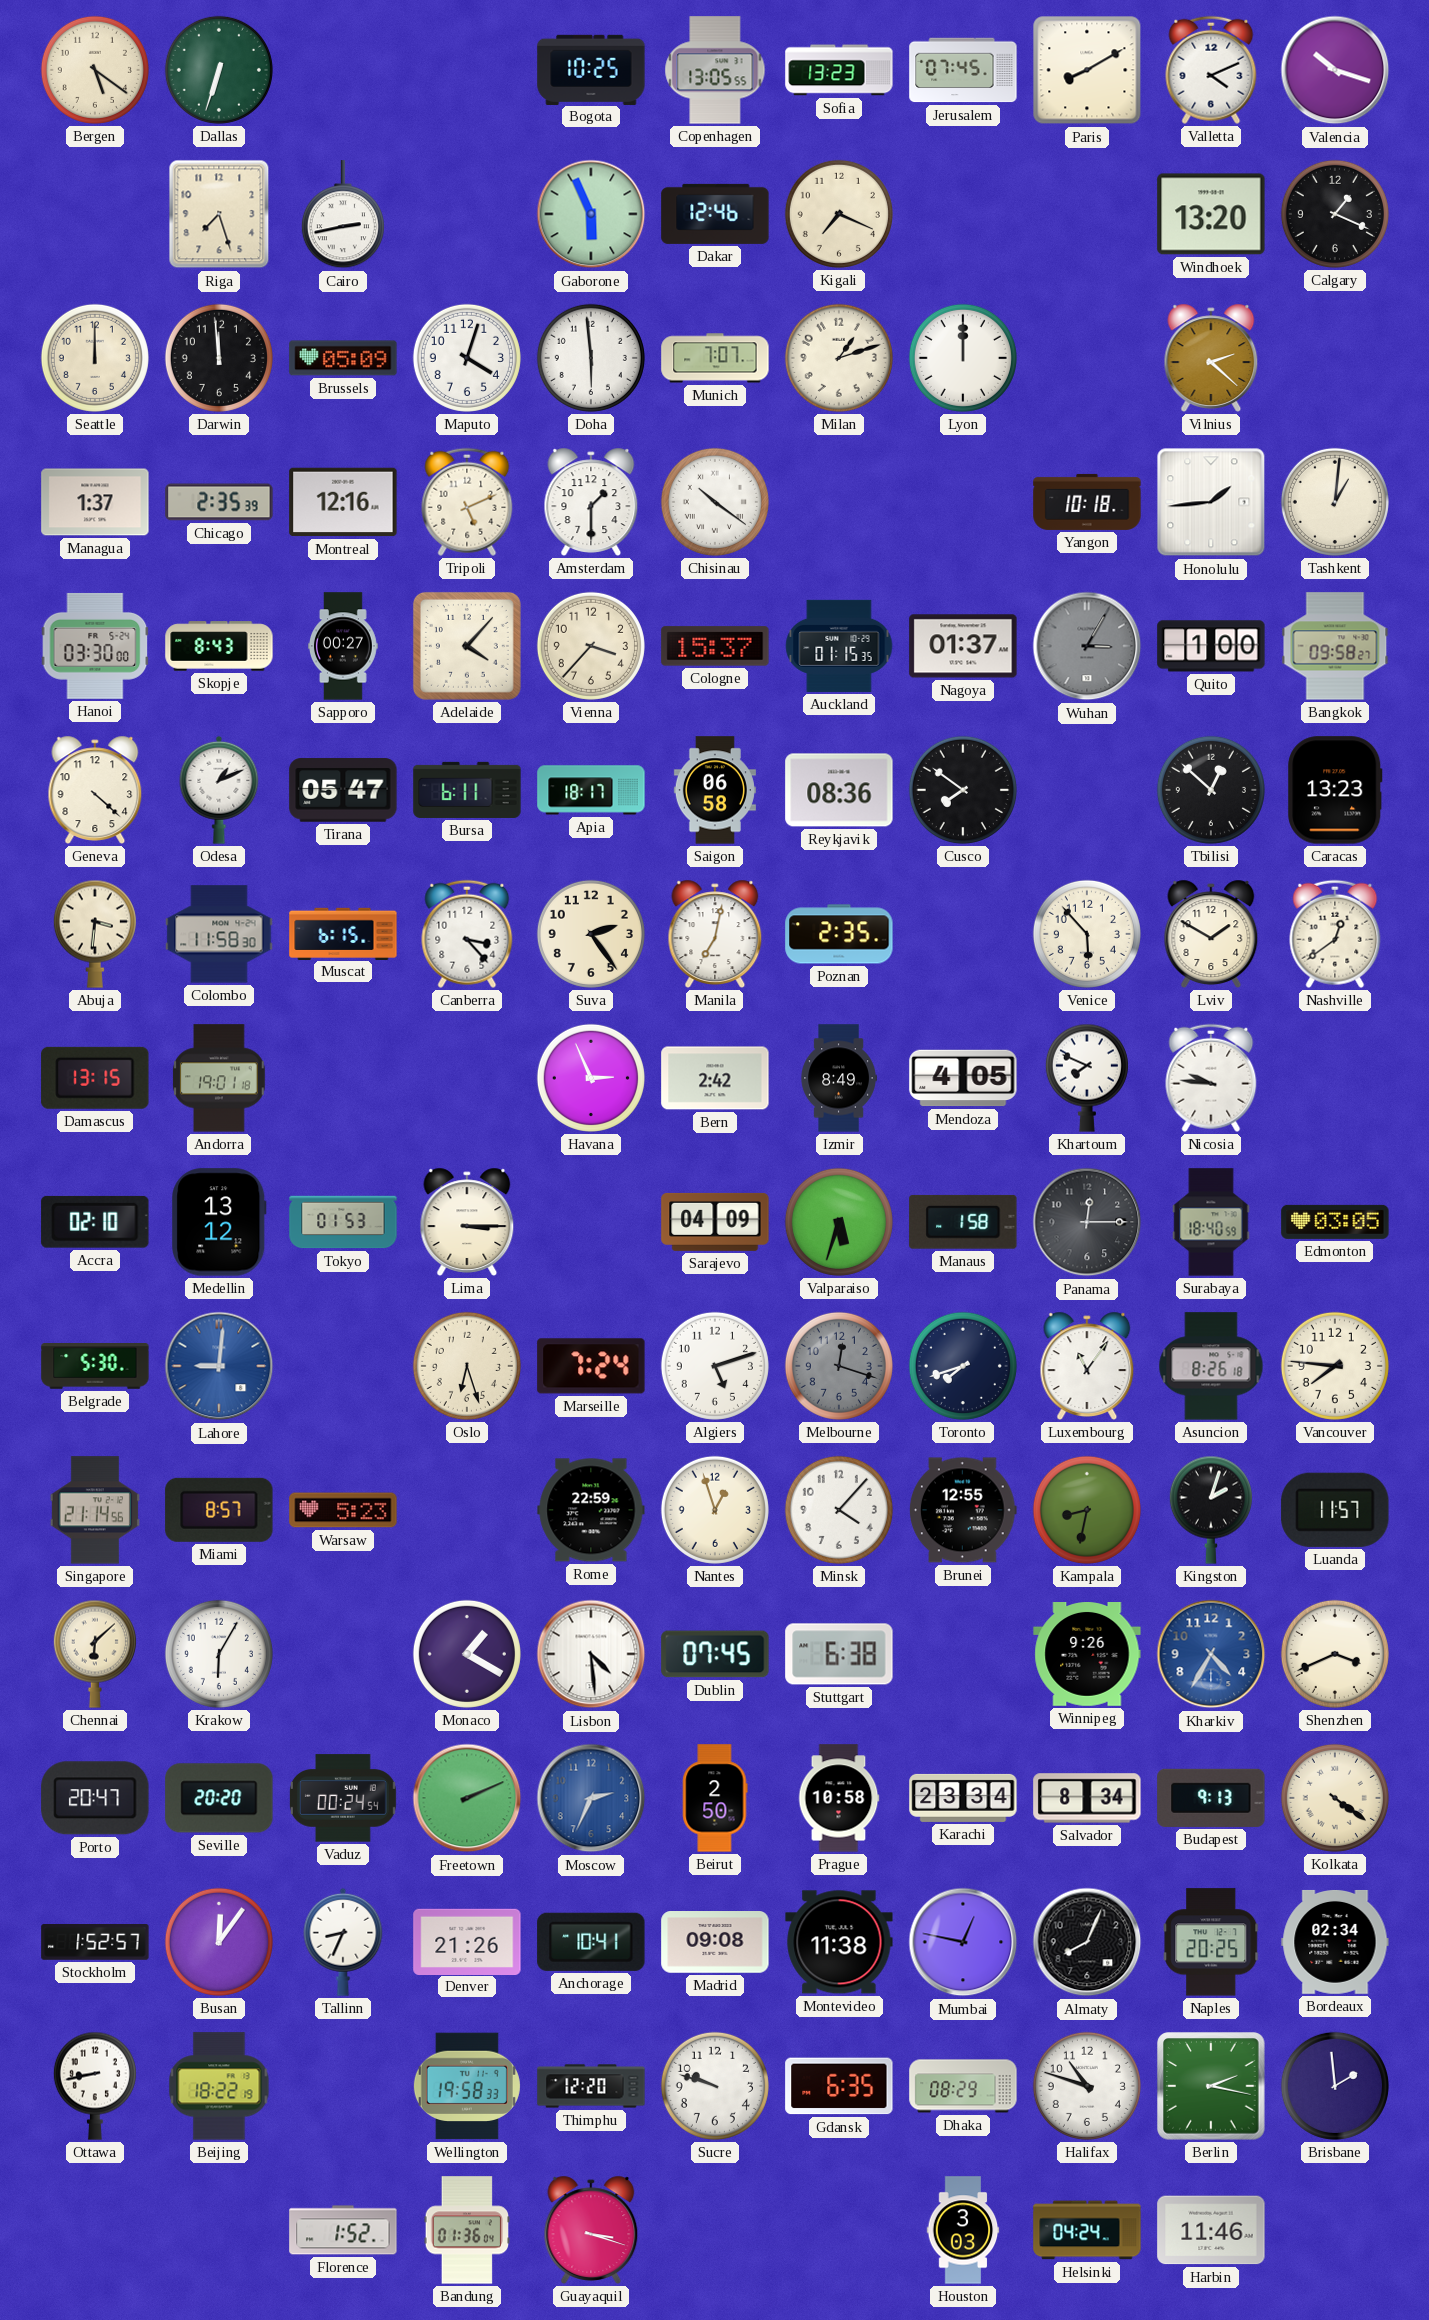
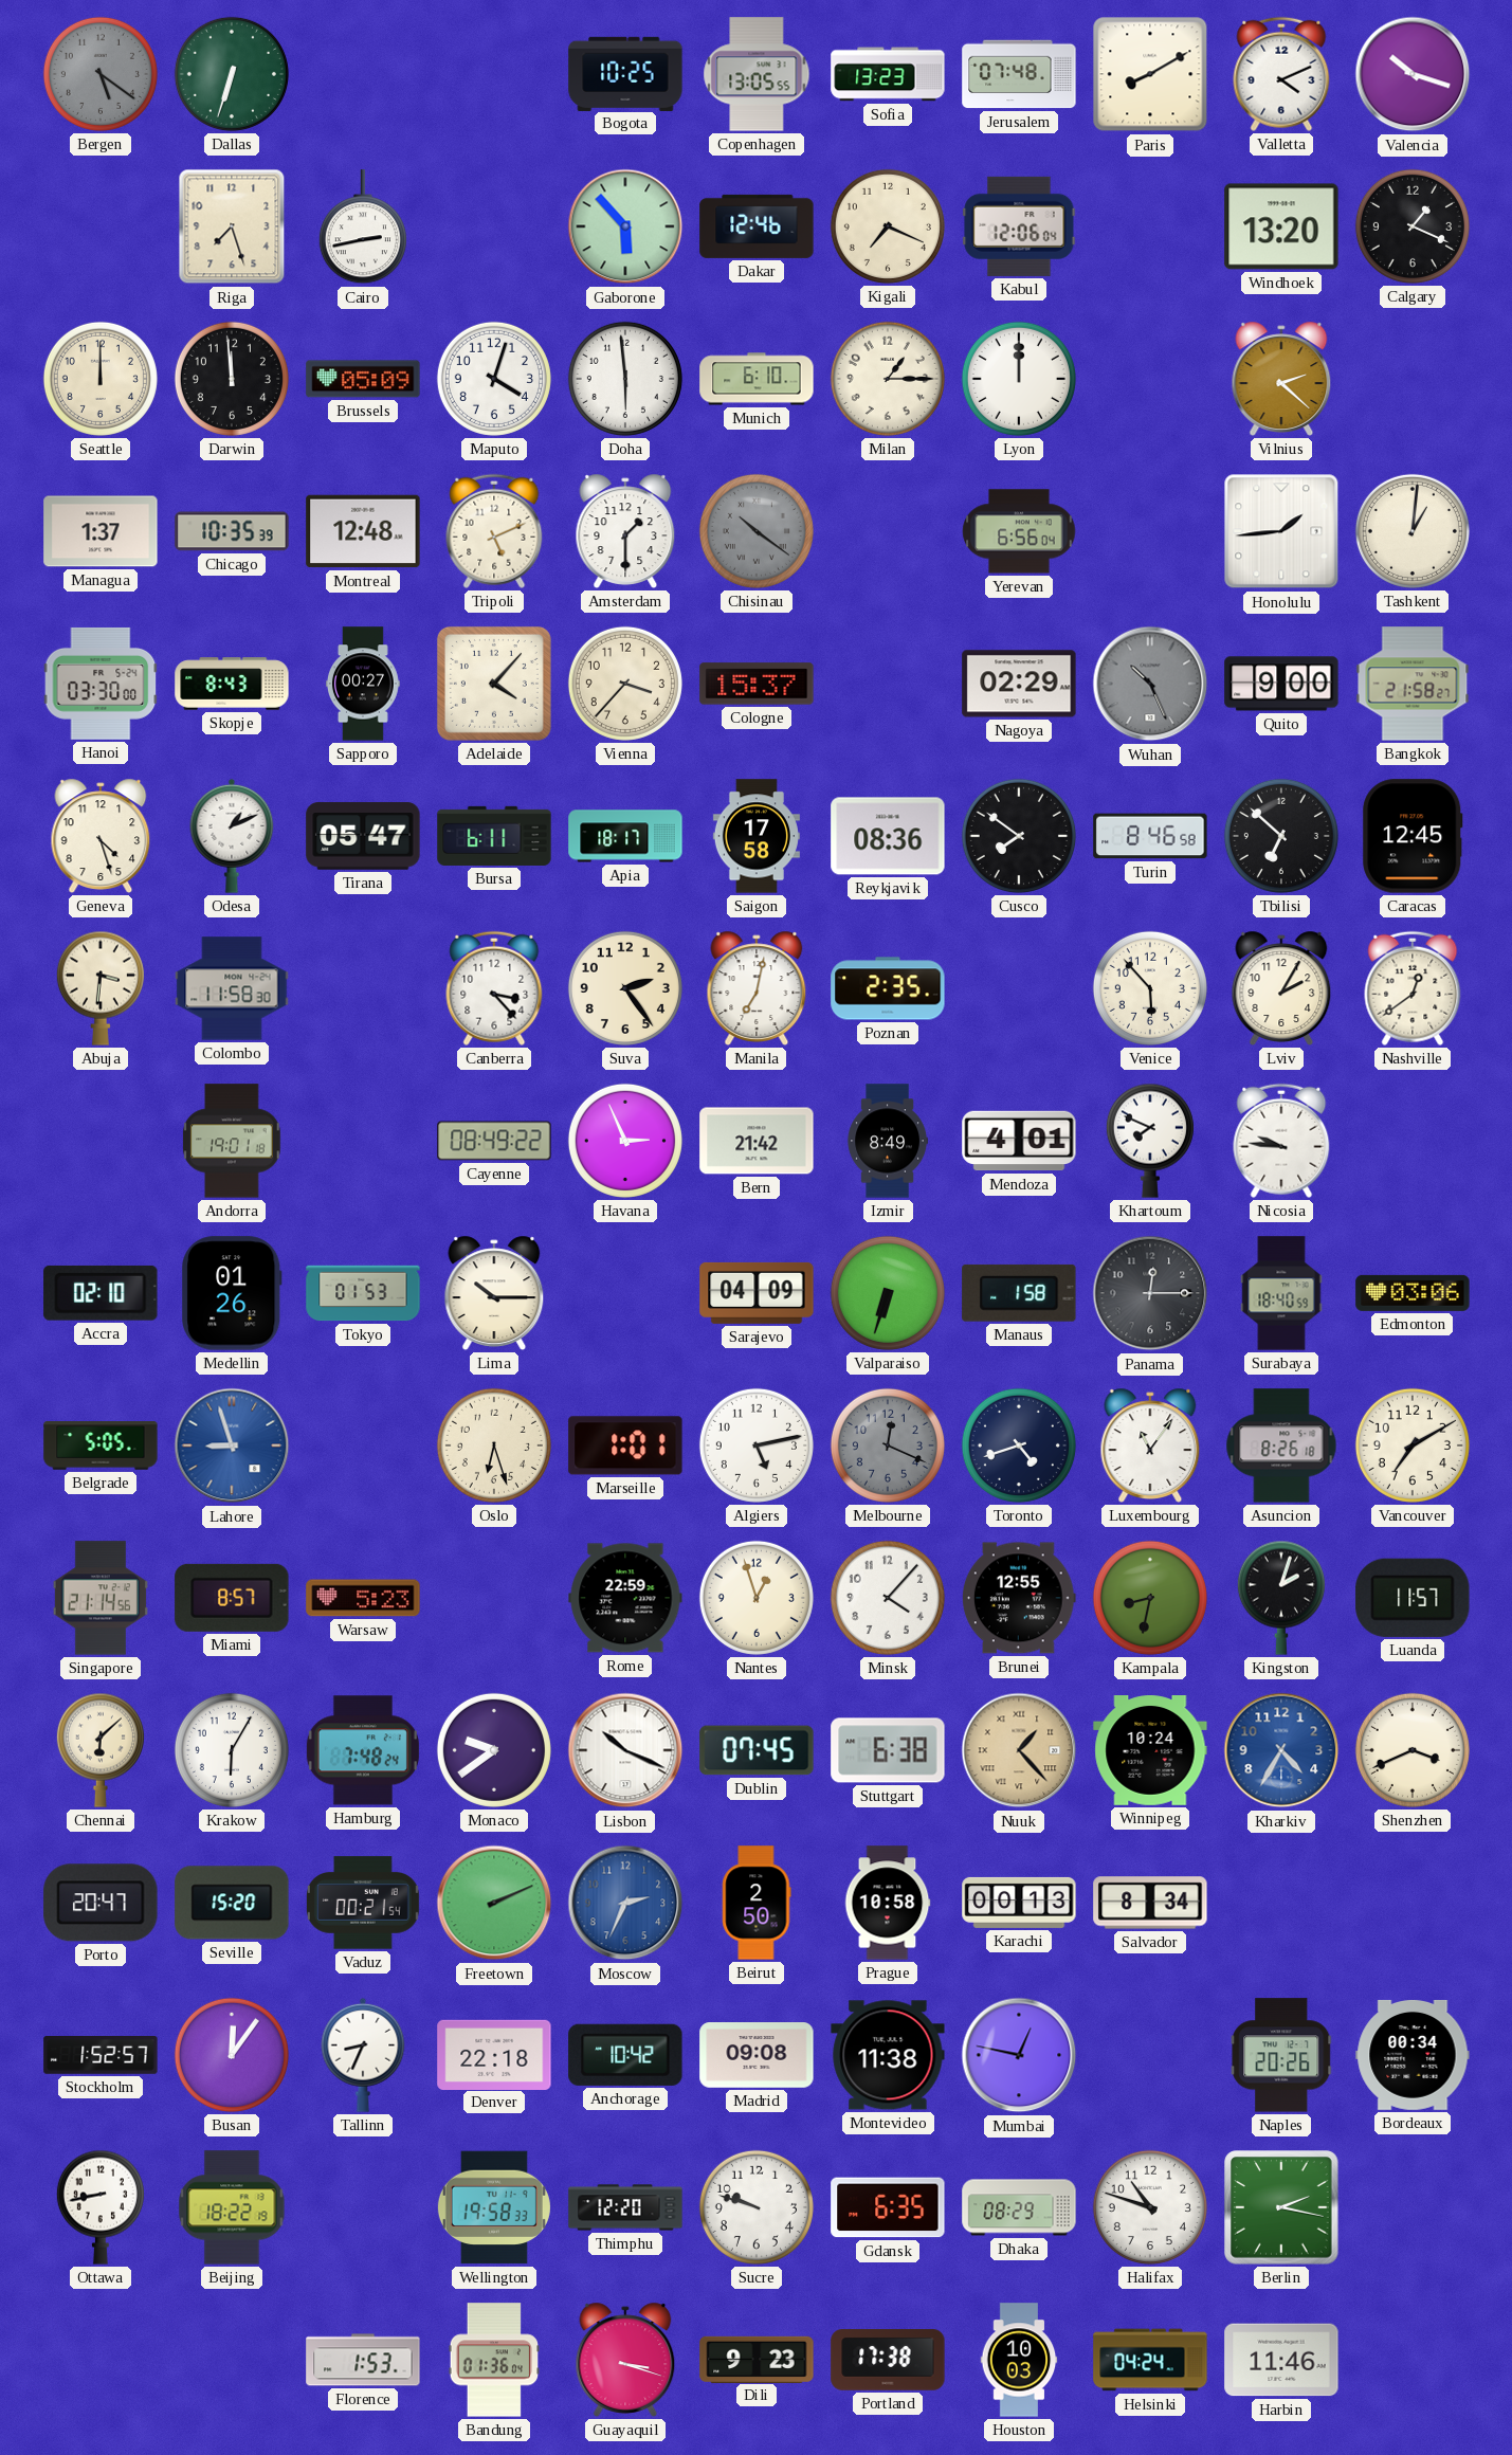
Bergen dial: cream -> grey (101, 74)
Jerusalem: 07:45 -> 07:48 (1019, 74)
Gaborone: 5:56 -> 5:53 (625, 226)
Kabul: none -> 12:06 (1019, 226)
Munich: 7:07 -> 6:10 (757, 379)
Milan: 1:12 -> 1:15 (888, 379)
Chicago: 2:35 -> 10:35 (232, 531)
Montreal: 12:16 -> 12:48 (363, 531)
Chisinau dial: white -> grey (757, 531)
Yerevan: none -> 6:56 (1019, 531)
Yangon: 10:18 -> none (1087, 502)
Auckland: 01:15 -> none (839, 646)
Nagoya: 01:37 -> 02:29 (1019, 684)
Wuhan: 3:05 -> 10:26 (1150, 684)
Quito: 1:00 -> 9:00 (1281, 684)
Bangkok: 09:58 -> 21:58 (1413, 684)
Geneva: 4:22 -> 4:27 (101, 836)
Saigon: 06:58 -> 17:58 (757, 836)
Turin: none -> 8:46 (1150, 836)
Tbilisi: 12:52 -> 6:52 (1281, 836)
Caracas: 13:23 -> 12:45 (1413, 836)
Muscat: 6:15 -> none (343, 933)
Lviv: 1:50 -> 2:05 (1281, 988)
Damascus: 13:15 -> none (95, 1078)
Cayenne: none -> 08:49 (494, 1141)
Bern: 2:42 -> 21:42 (757, 1141)
Mendoza: 4:05 -> 4:01 (1019, 1141)
Medellin: 13:12 -> 01:26 (232, 1293)
Lima: 3:15 -> 10:15 (494, 1293)
Valparaiso: 5:33 -> 6:33 (888, 1293)
Edmonton: 03:05 -> 03:06 (1413, 1293)
Belgrade: 5:30 -> 5:05 (101, 1447)
Lahore: 9:01 -> 8:57 (232, 1445)
Marseille: 7:24 -> 1:01 (625, 1445)
Algiers: 5:12 -> 5:13 (757, 1445)
Melbourne: 12:18 -> 12:19 (888, 1445)
Toronto: 7:42 -> 4:42 (1019, 1445)
Vancouver: 7:46 -> 7:10 (1413, 1445)
Hamburg: none -> 7:48 (363, 1750)
Monaco: 1:20 -> 9:39 (494, 1750)
Lisbon: 4:29 -> 10:19 (625, 1750)
Nuuk: none -> 1:23 (1019, 1750)
Winnipeg: 9:26 -> 10:24 (1150, 1751)
Seville: 20:20 -> 15:20 (232, 1903)
Vaduz: 00:24 -> 00:21 (363, 1903)
Karachi: 23:34 -> 00:13 (1019, 1903)
Budapest: 9:13 -> none (1211, 1798)
Kolkata: 4:21 -> none (1335, 1798)
Denver: 21:26 -> 22:18 (494, 2054)
Anchorage: 10:41 -> 10:42 (625, 2055)
Almaty: 8:04 -> none (1087, 1942)
Naples: 20:25 -> 20:26 (1281, 2055)
Bordeaux: 02:34 -> 00:34 (1413, 2055)
Brisbane: 1:59 -> none (1335, 2086)
Florence: 1:52 -> 1:53 (363, 2360)
Dili: none -> 9:23 (757, 2359)
Portland: none -> 17:38 (888, 2361)
Houston: 3:03 -> 10:03 (1019, 2360)
